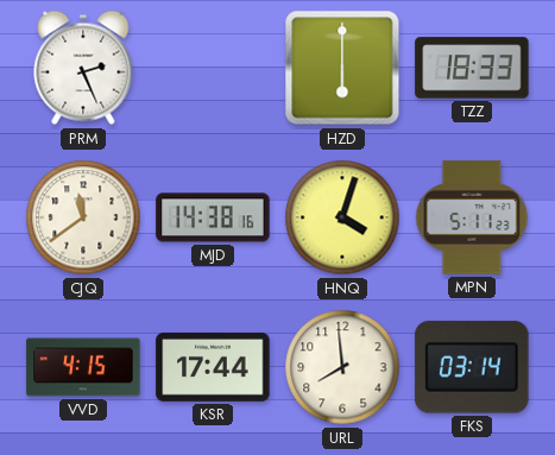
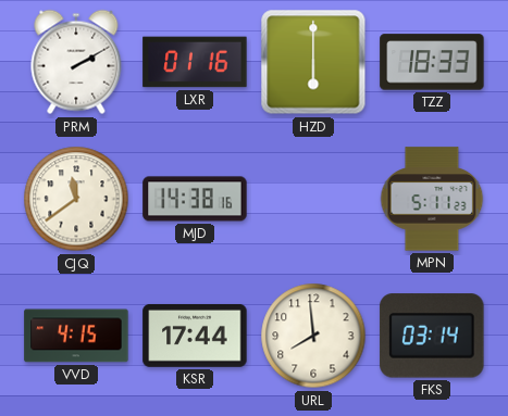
PRM: 2:26 -> 2:10 (76, 62)
LXR: none -> 01:16 (195, 62)
HNQ: 4:03 -> none (342, 217)
